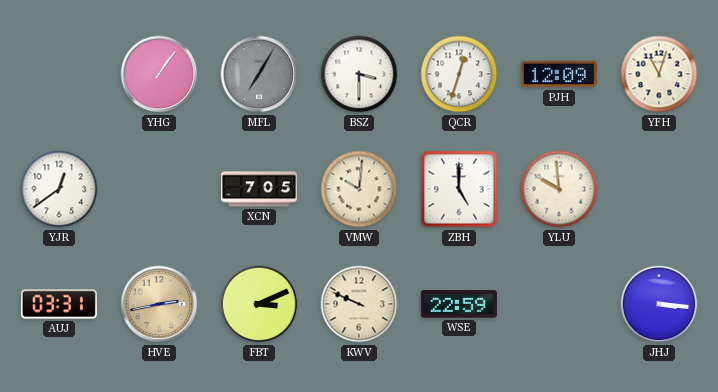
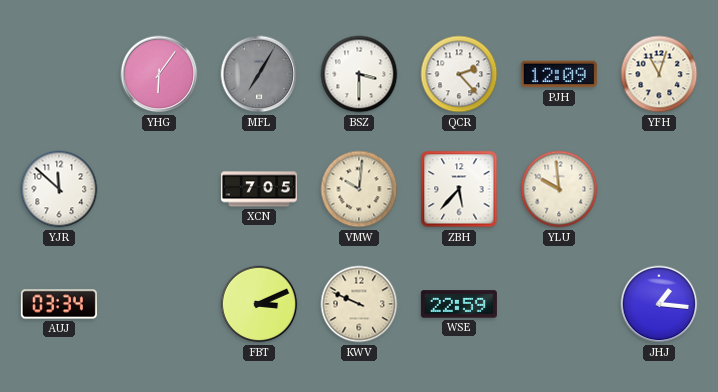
YHG: 1:06 -> 6:06 (159, 74)
QCR: 12:33 -> 2:23 (459, 74)
YJR: 12:39 -> 11:52 (59, 189)
ZBH: 5:00 -> 5:37 (459, 189)
AUJ: 03:31 -> 03:34 (59, 304)
HVE: 2:43 -> none (159, 304)
JHJ: 3:16 -> 1:16 (659, 304)
